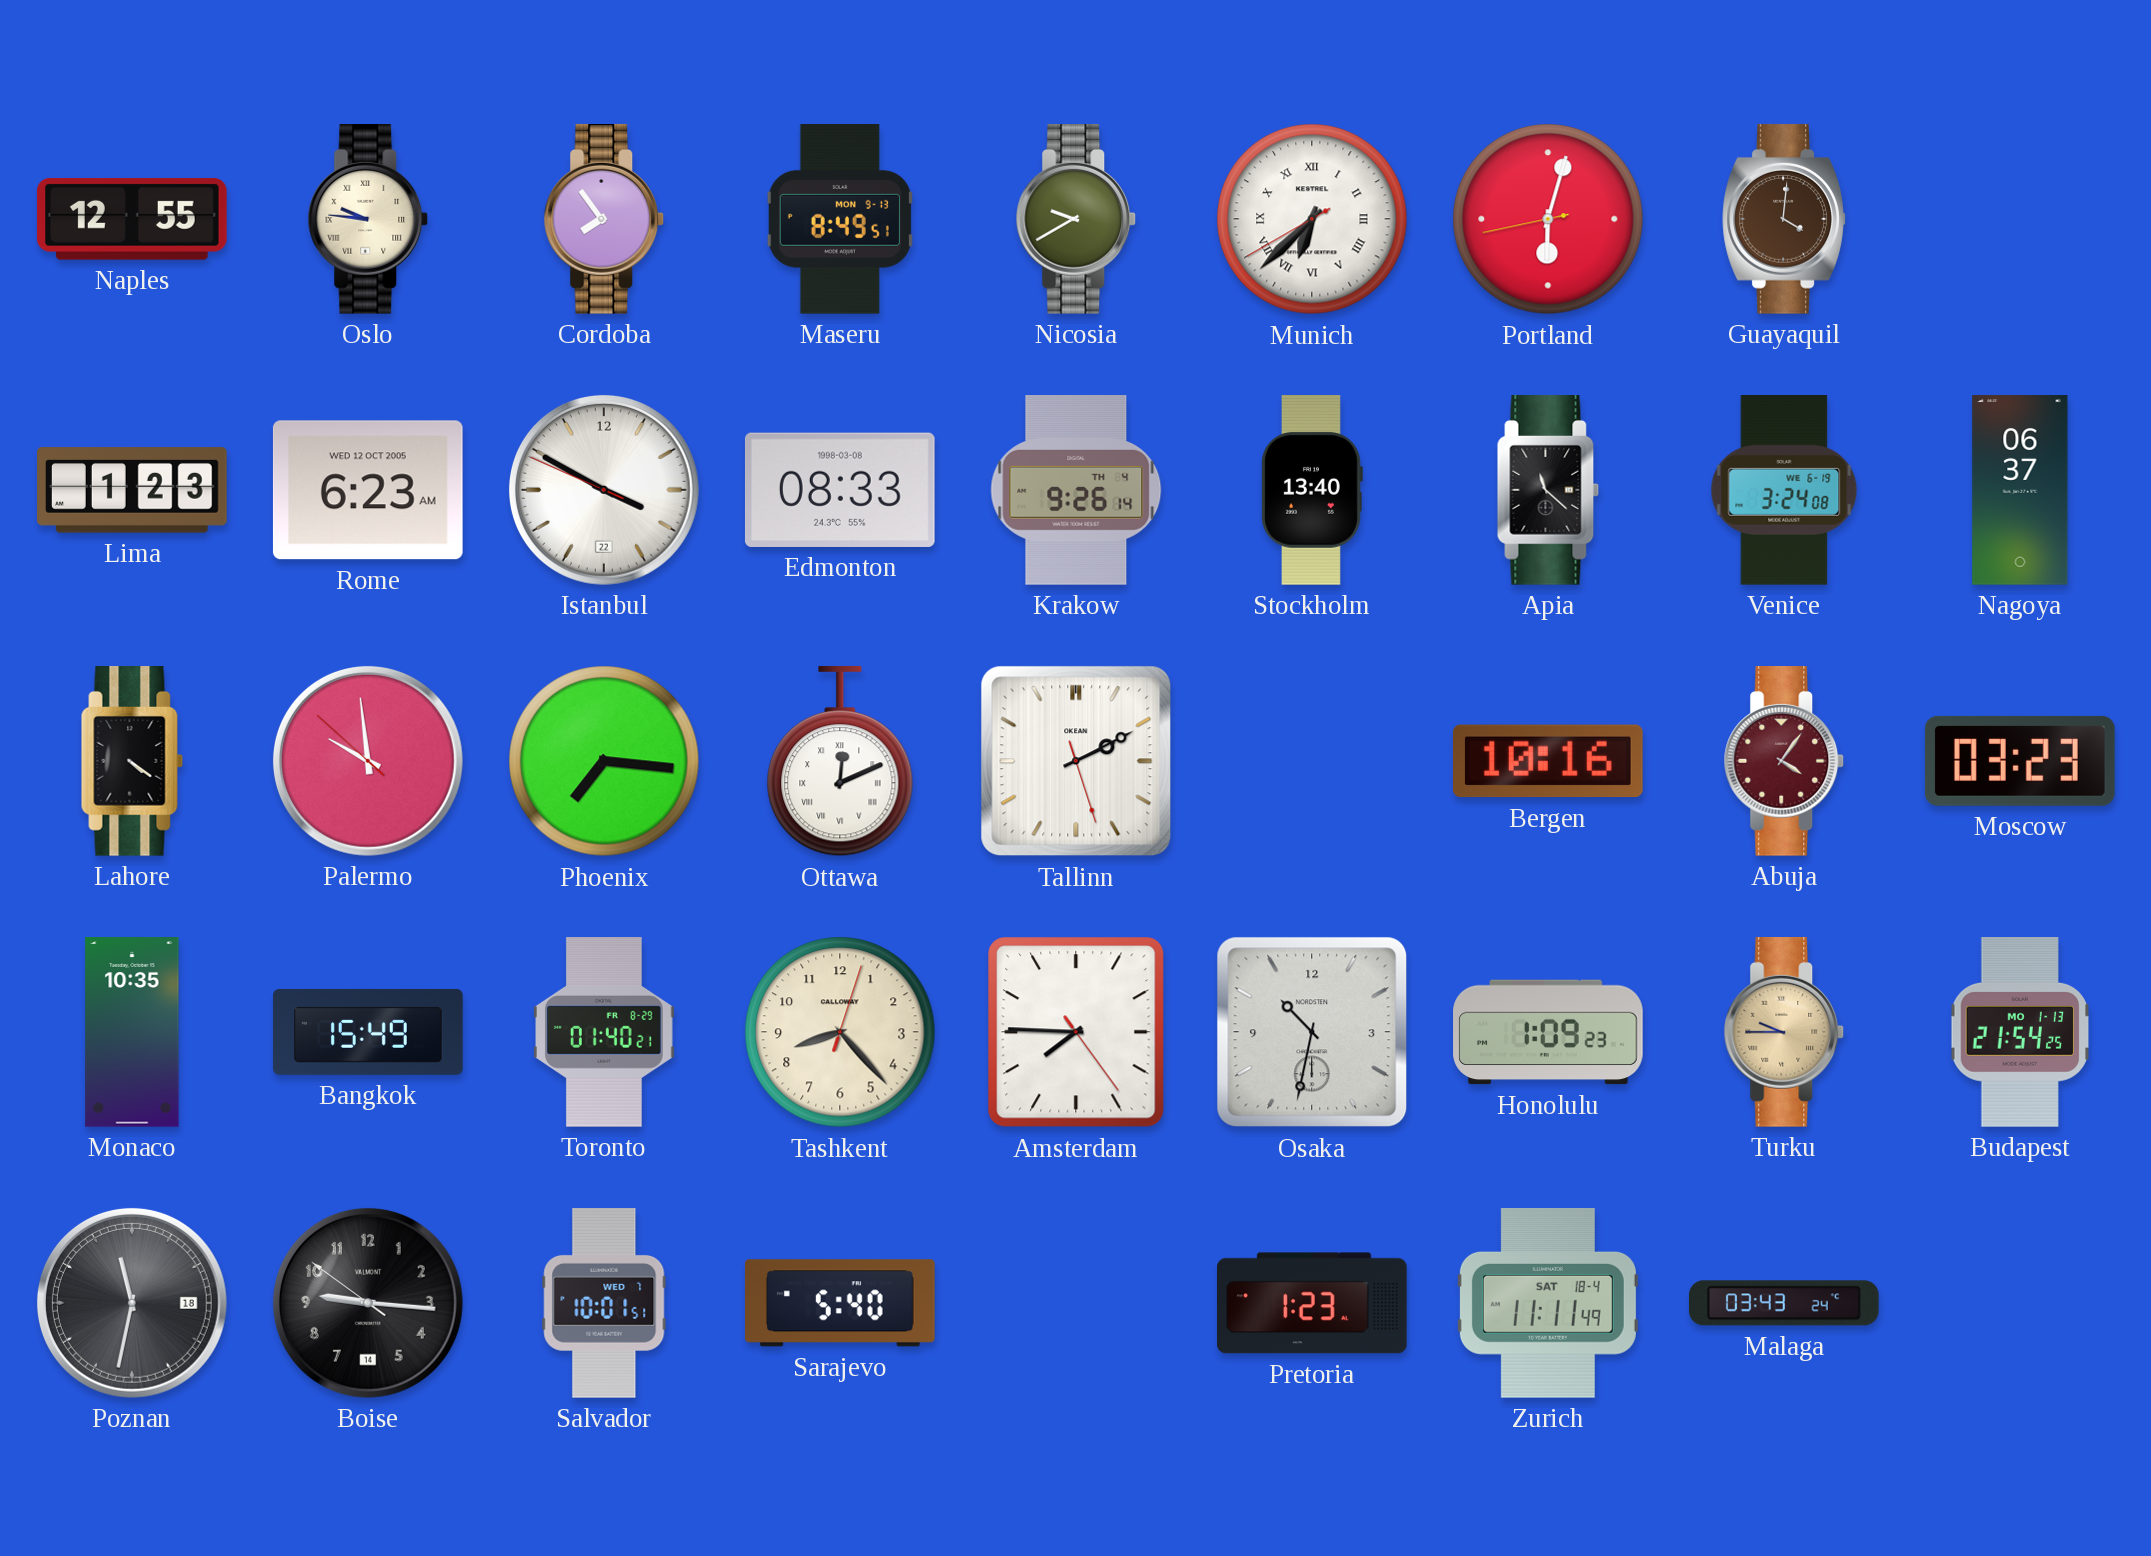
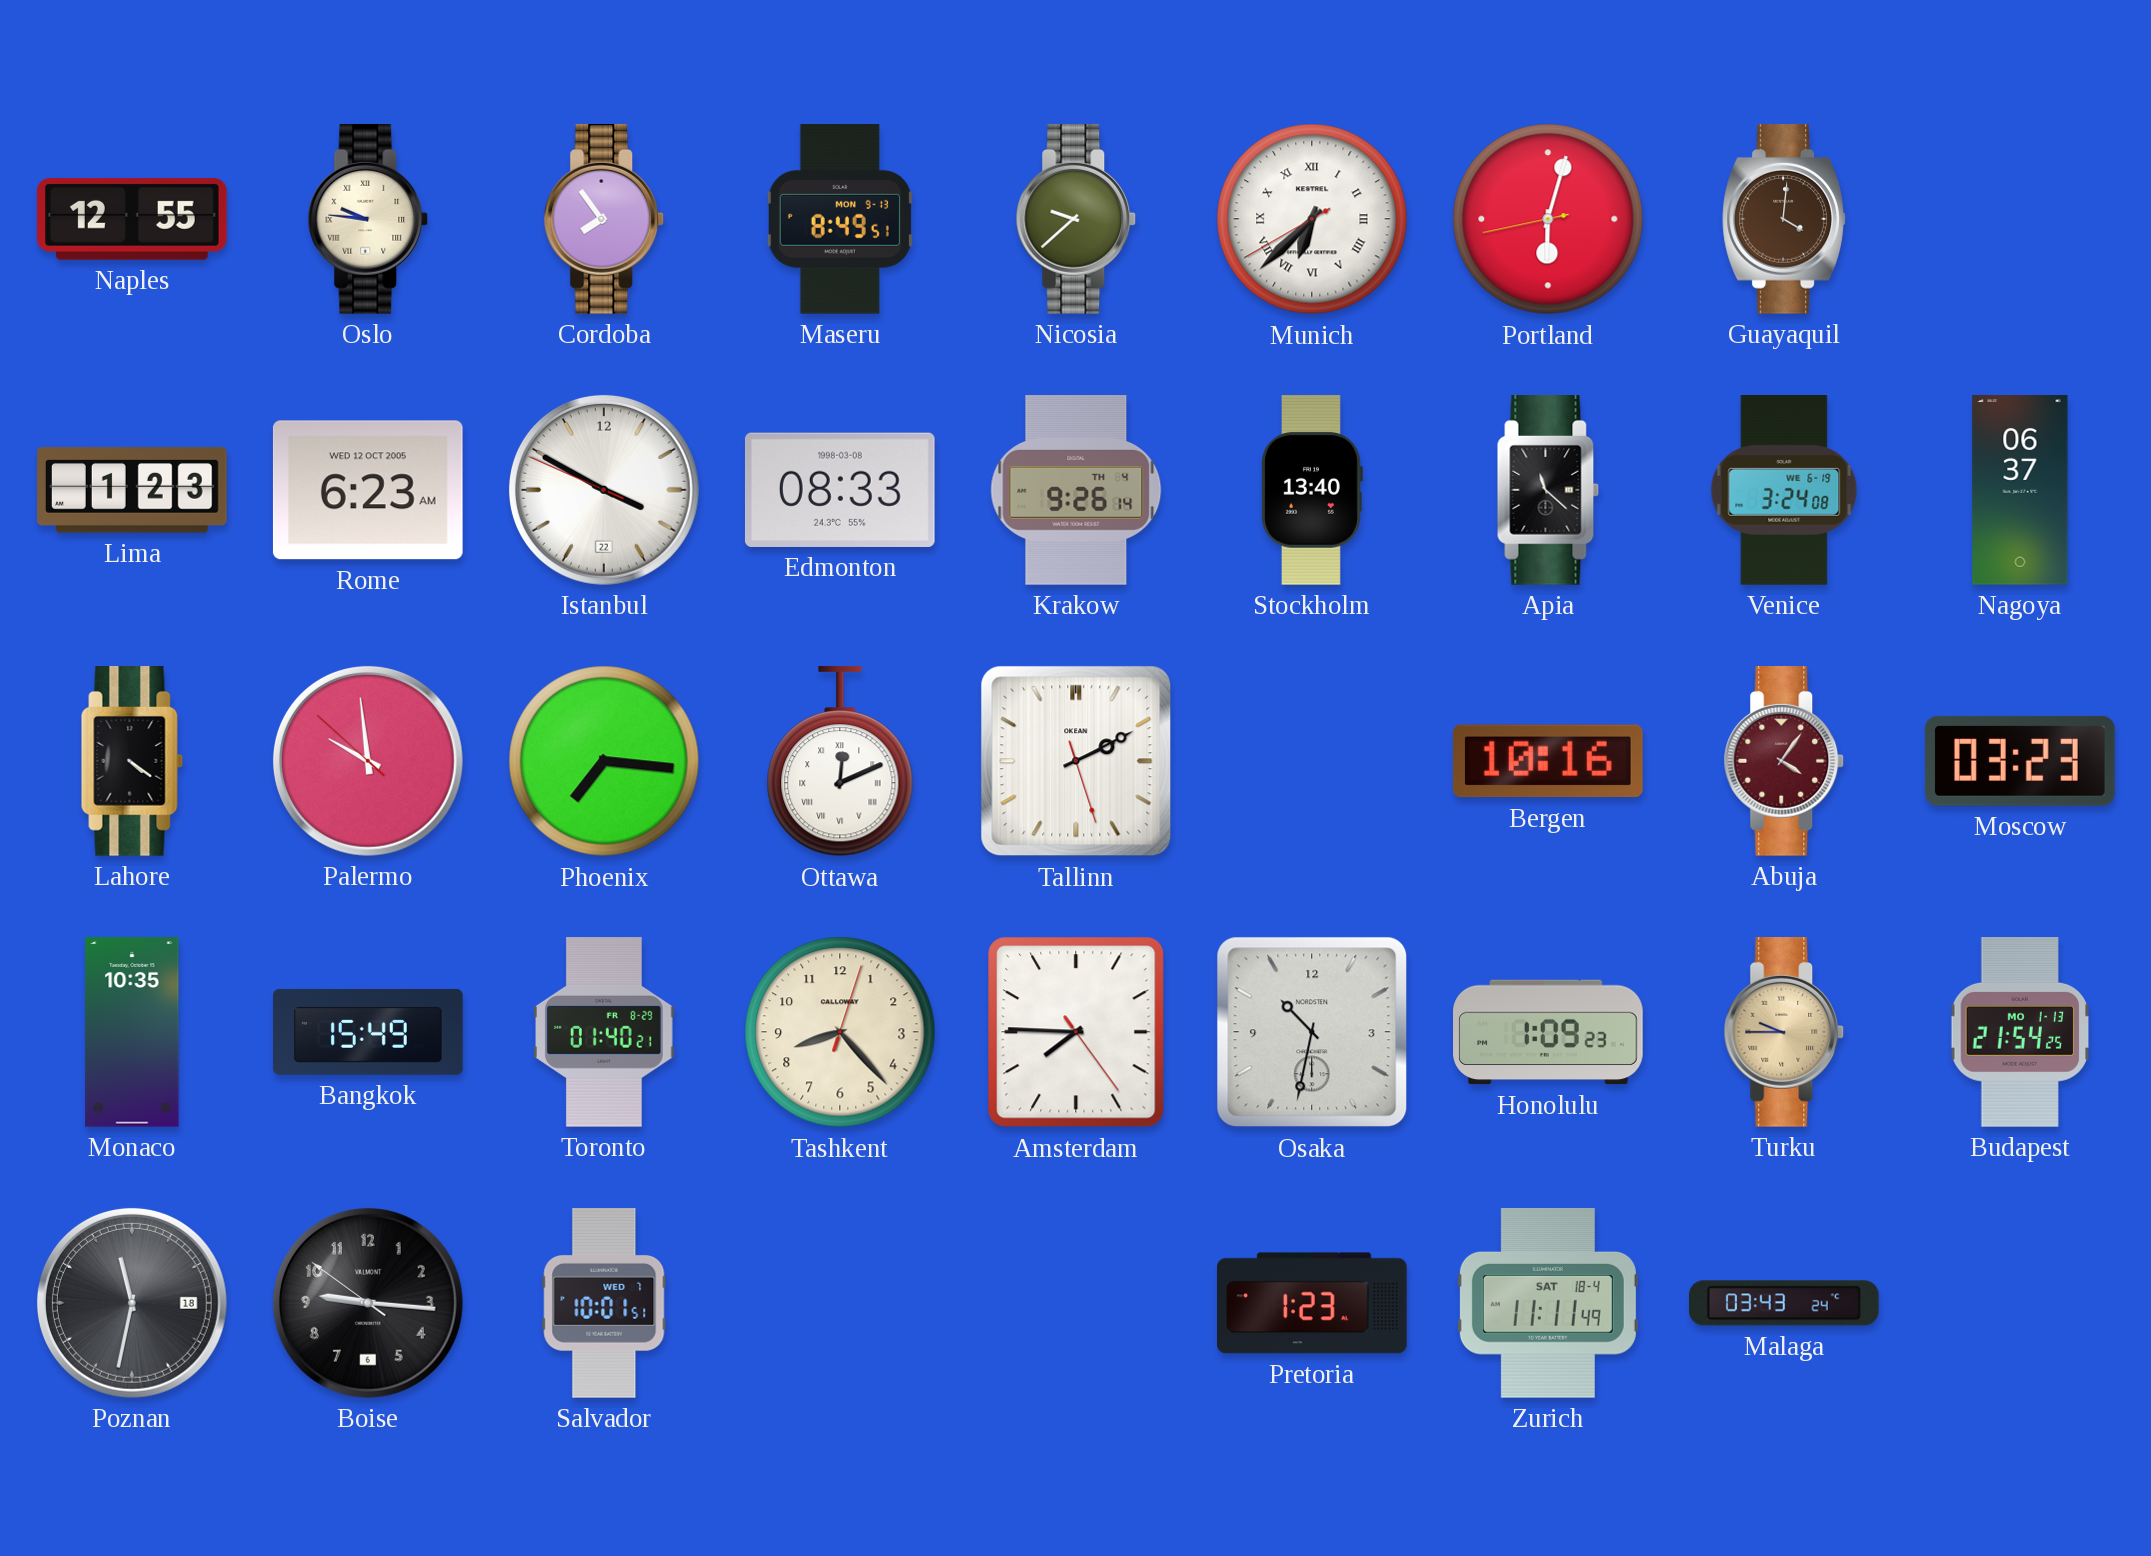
Nicosia: 9:40 -> 9:38 (1076, 220)
Boise date: 14 -> 6 (368, 1303)
Sarajevo: 5:40 -> none (840, 1303)
